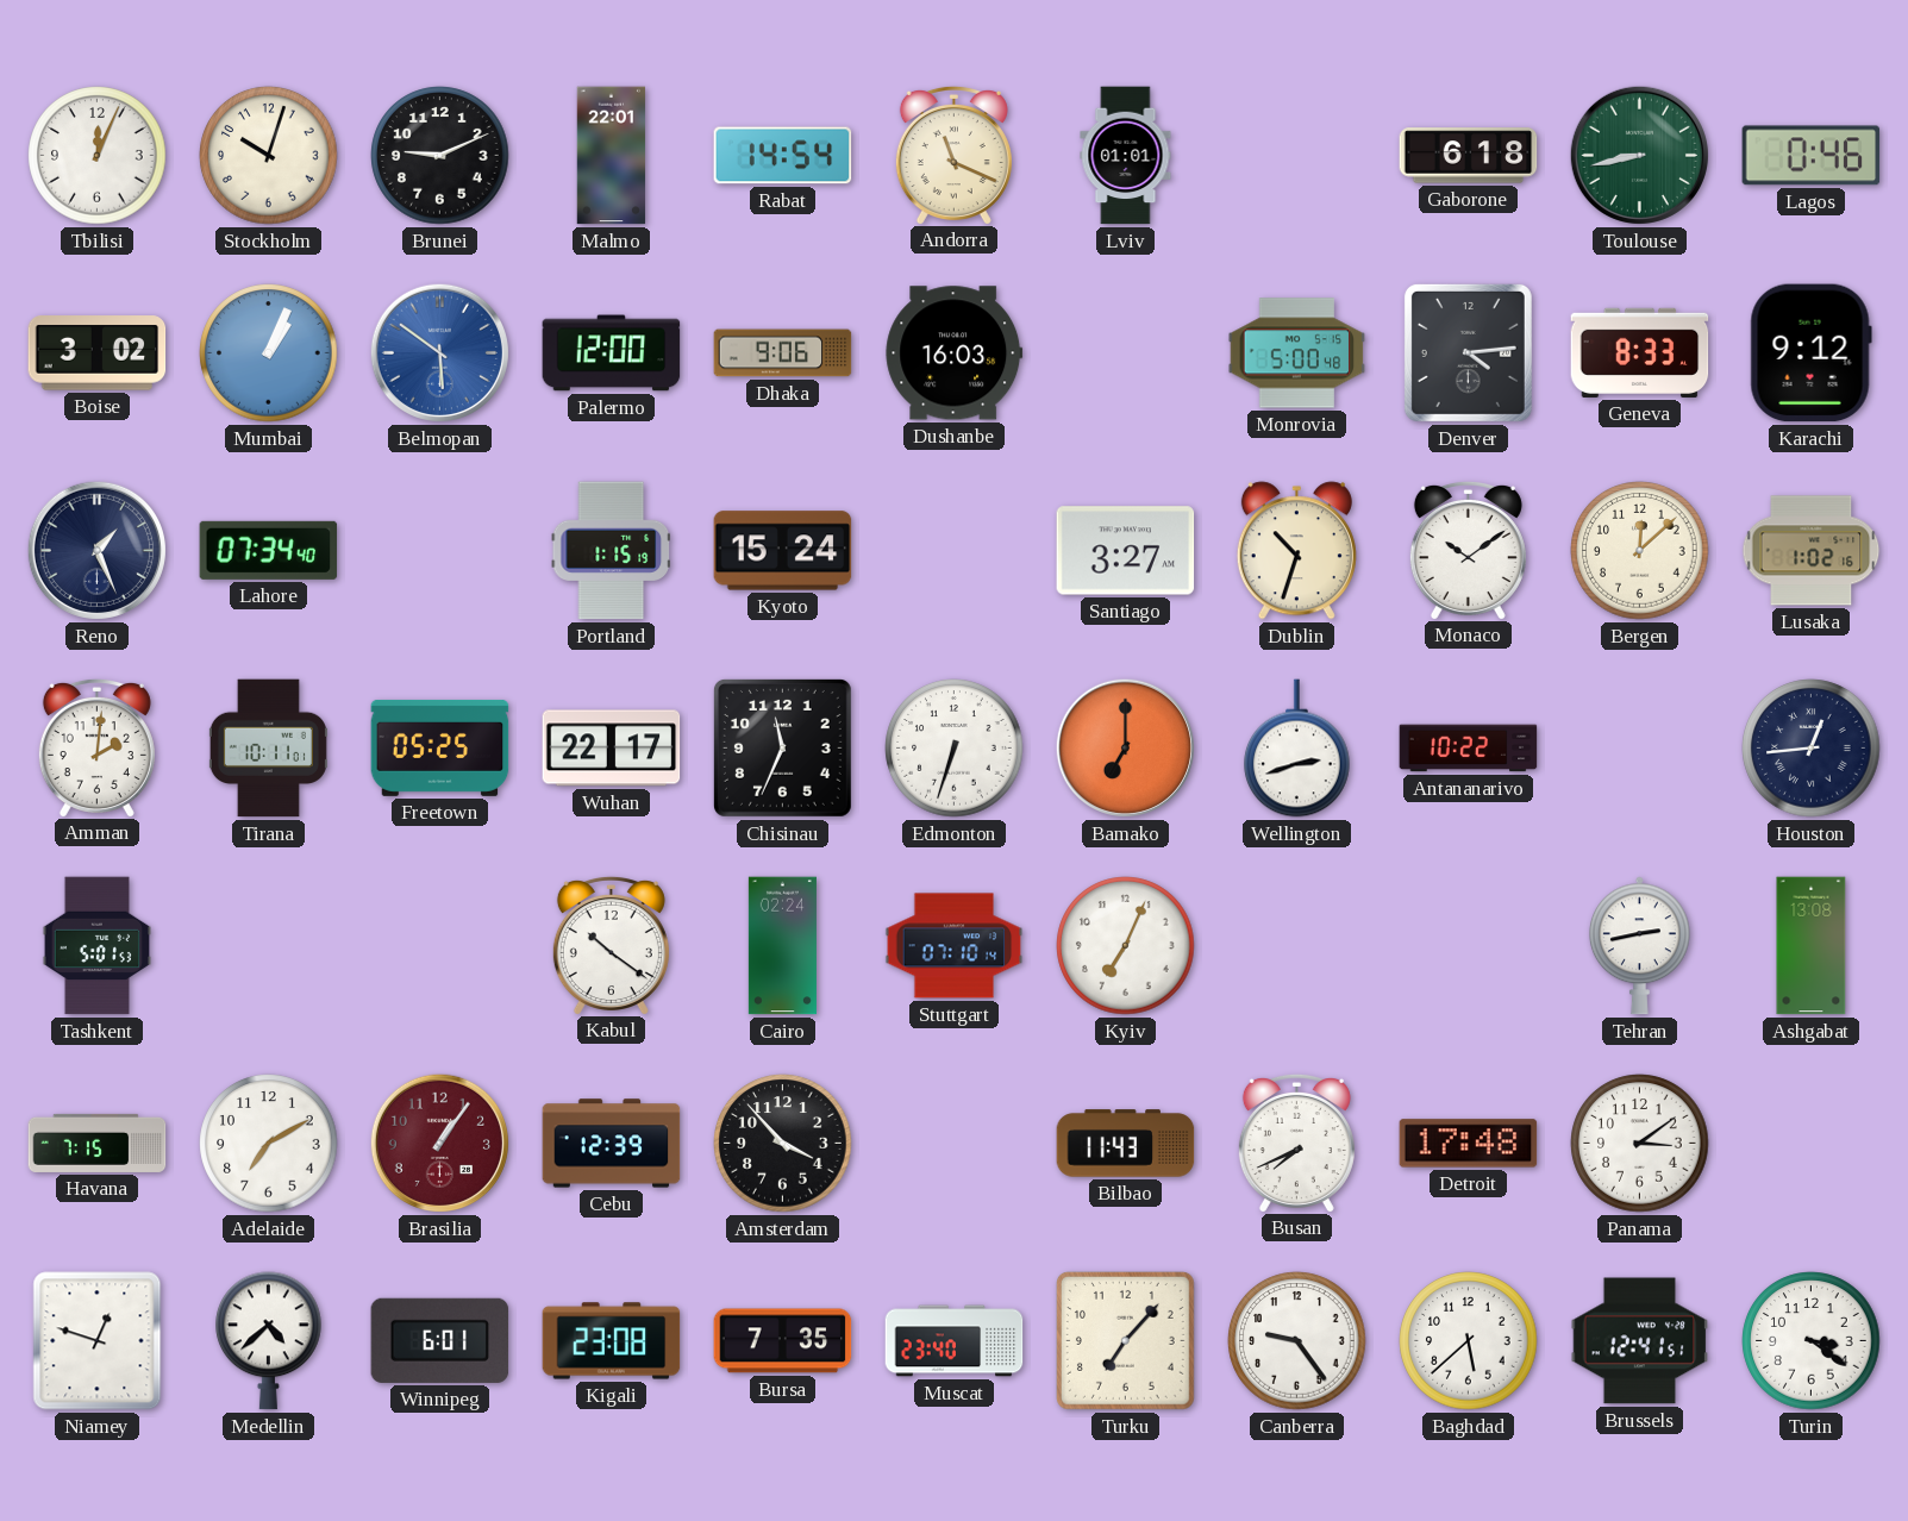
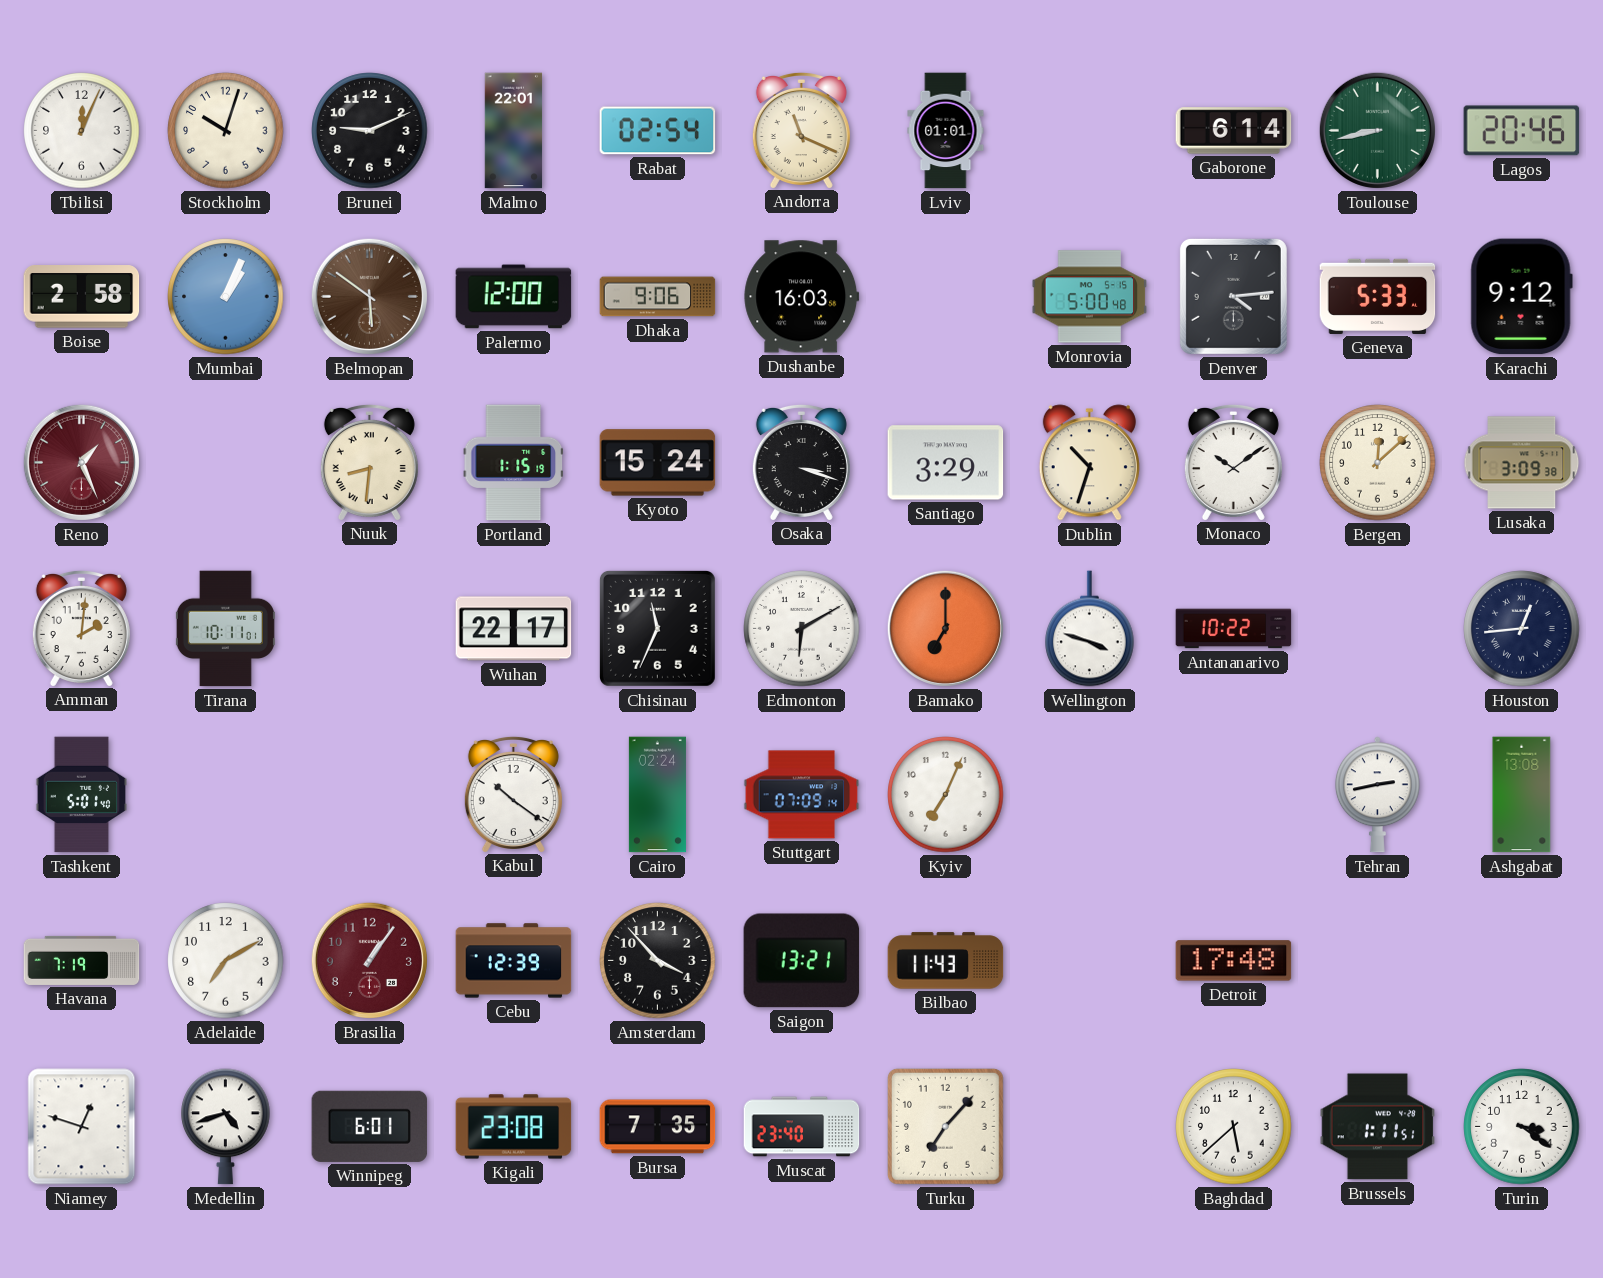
Rabat: 14:54 -> 02:54 (658, 131)
Gaborone: 6:18 -> 6:14 (1234, 131)
Lagos: 0:46 -> 20:46 (1522, 131)
Boise: 3:02 -> 2:58 (82, 297)
Belmopan dial: blue -> brown (369, 296)
Geneva: 8:33 -> 5:33 (1378, 296)
Reno dial: navy -> burgundy (81, 462)
Lahore: 07:34 -> none (269, 550)
Nuuk: none -> 8:31 (369, 462)
Osaka: none -> 3:18 (801, 462)
Santiago: 3:27 -> 3:29 (946, 463)
Lusaka: 1:02 -> 3:09 (1522, 463)
Freetown: 05:25 -> none (440, 747)
Edmonton: 6:33 -> 6:10 (802, 629)
Wellington: 2:42 -> 3:48 (1090, 629)
Tashkent: 5:01:53 -> 5:01:40 (81, 795)
Stuttgart: 07:10 -> 07:09 (802, 795)
Havana: 7:15 -> 7:19 (82, 960)
Saigon: none -> 13:21 (802, 961)
Busan: 7:41 -> none (1296, 1143)
Panama: 3:09 -> none (1640, 1144)
Medellin: 4:38 -> 4:42 (226, 1127)
Canberra: 9:24 -> none (1297, 1341)
Brussels: 12:41 -> 1:11 (1378, 1127)
